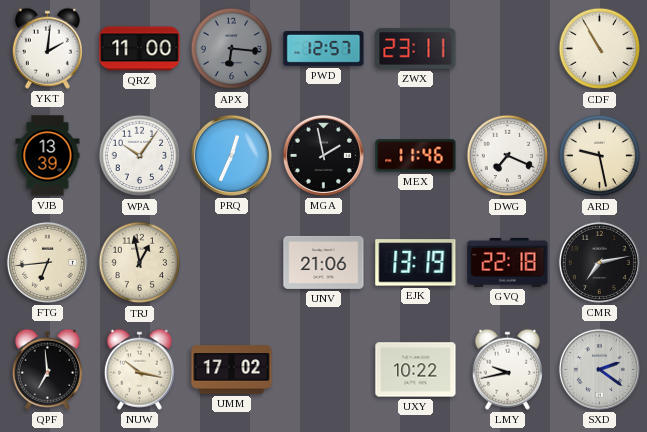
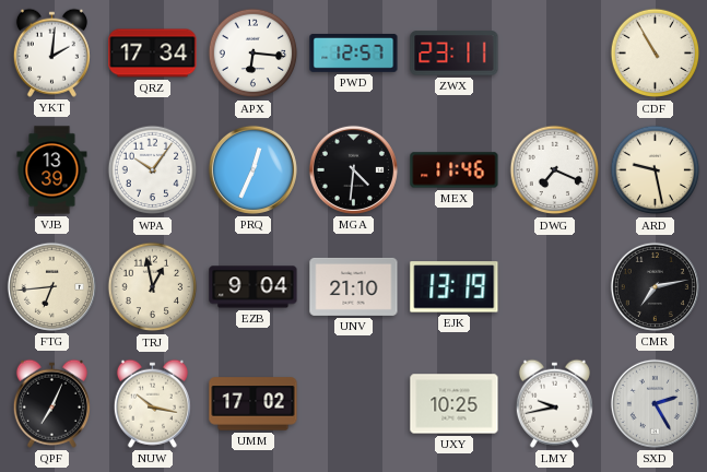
QRZ: 11:00 -> 17:34 (153, 54)
APX dial: grey -> white (254, 54)
MGA: 1:58 -> 4:31 (353, 169)
EZB: none -> 9:04 (254, 287)
UNV: 21:06 -> 21:10 (354, 286)
GVQ: 22:18 -> none (508, 262)
QPF: 6:59 -> 7:04 (51, 403)
UXY: 10:22 -> 10:25 (455, 404)
SXD: 2:21 -> 2:25 (655, 403)
